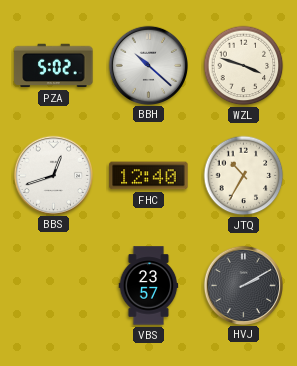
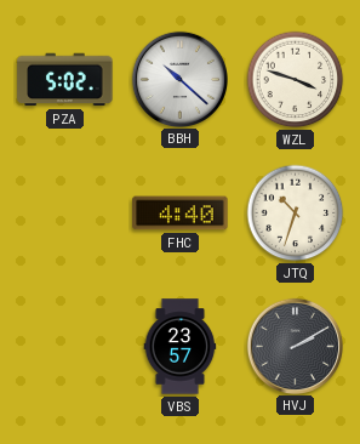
BBS: 12:42 -> none (53, 175)
FHC: 12:40 -> 4:40 (181, 214)
JTQ: 10:35 -> 10:33 (296, 214)
